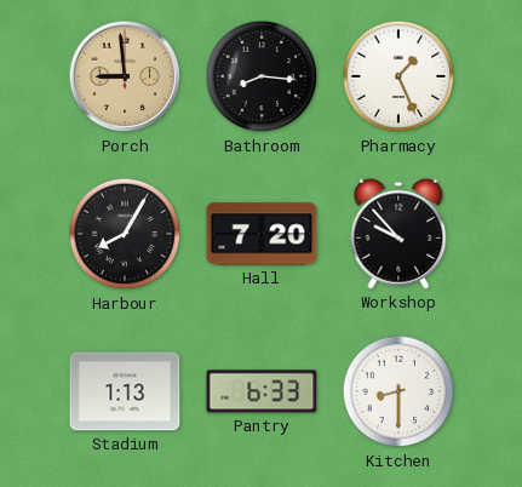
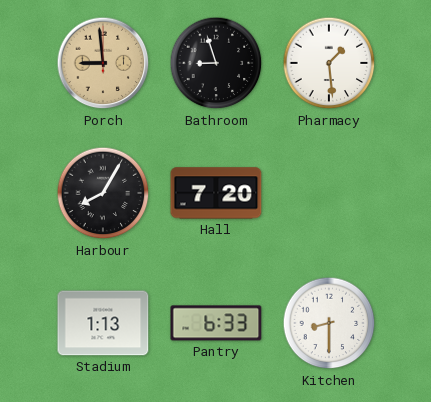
Bathroom: 8:16 -> 8:57 (216, 63)
Pharmacy: 1:26 -> 1:29 (329, 63)
Workshop: 9:53 -> none (398, 234)
